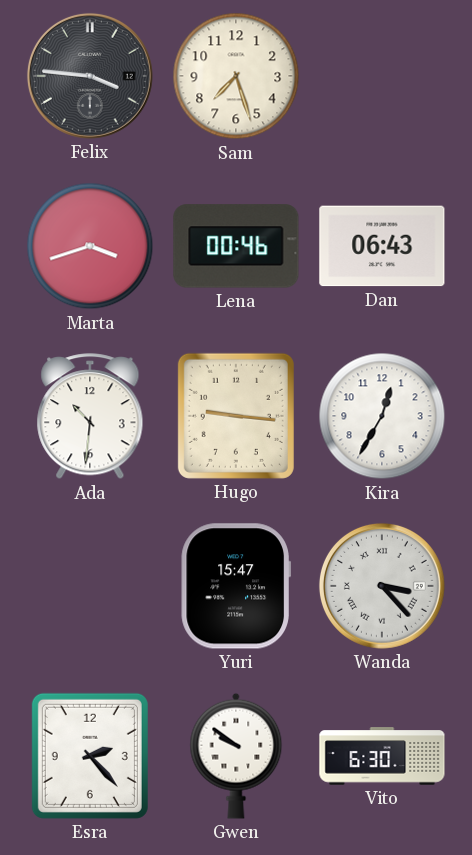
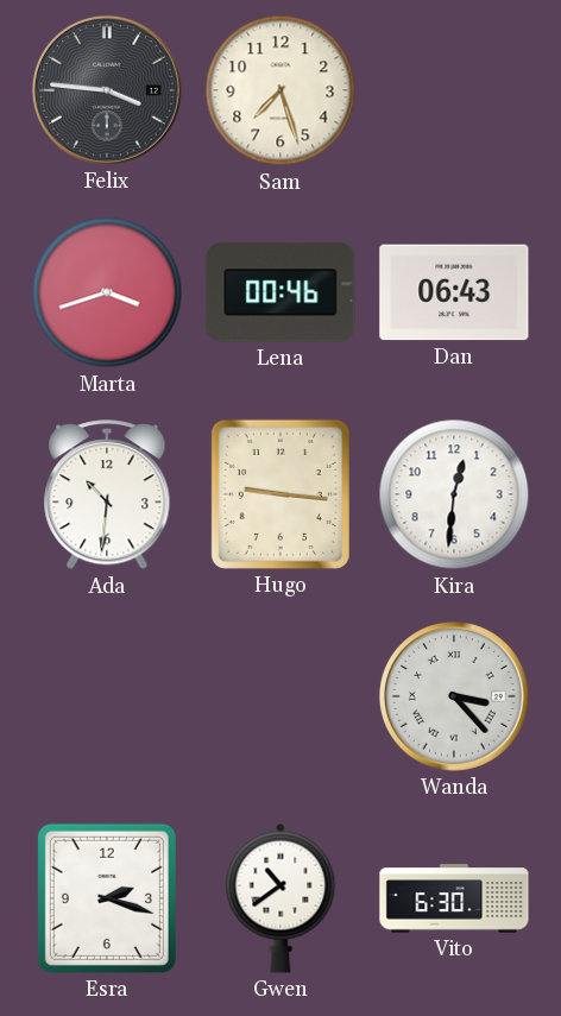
Kira: 12:35 -> 12:31 (454, 494)
Yuri: 15:47 -> none (236, 586)
Esra: 2:23 -> 2:18 (107, 898)
Gwen: 9:51 -> 10:39 (280, 898)
